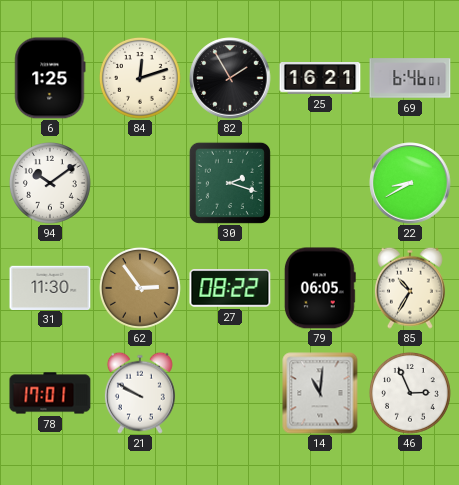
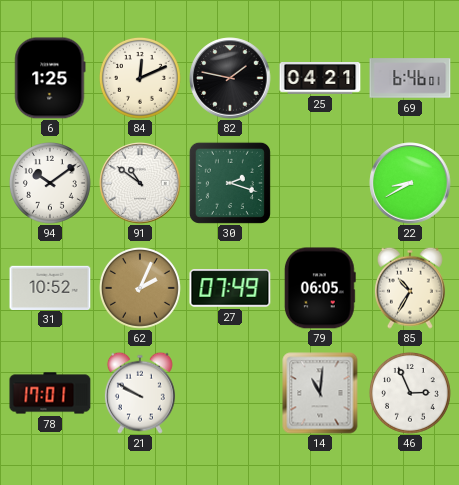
84: 12:12 -> 12:11 (140, 78)
82: 1:55 -> 1:47 (230, 78)
25: 16:21 -> 04:21 (320, 79)
91: none -> 10:51 (140, 183)
31: 11:30 -> 10:52 (50, 287)
62: 2:54 -> 2:04 (140, 288)
27: 08:22 -> 07:49 (230, 288)
